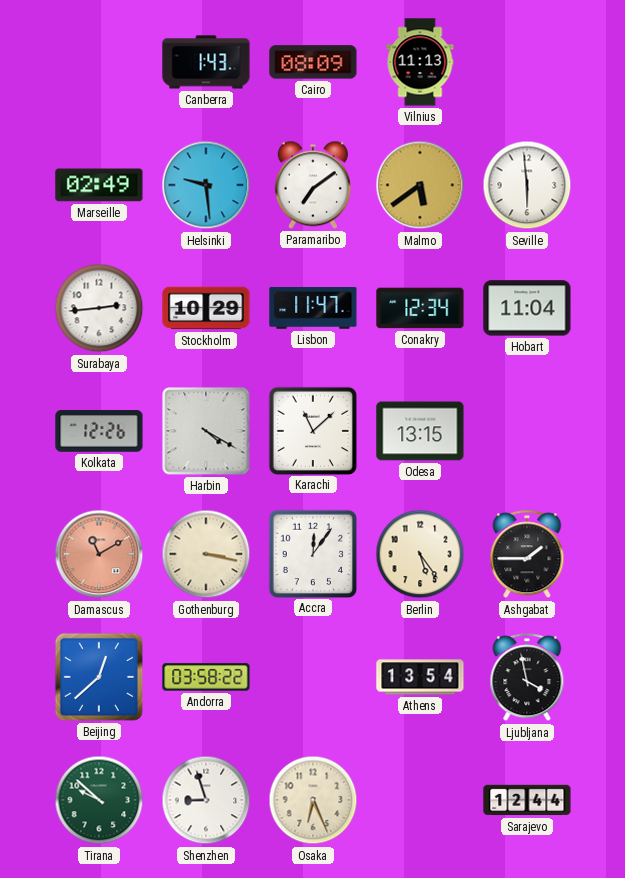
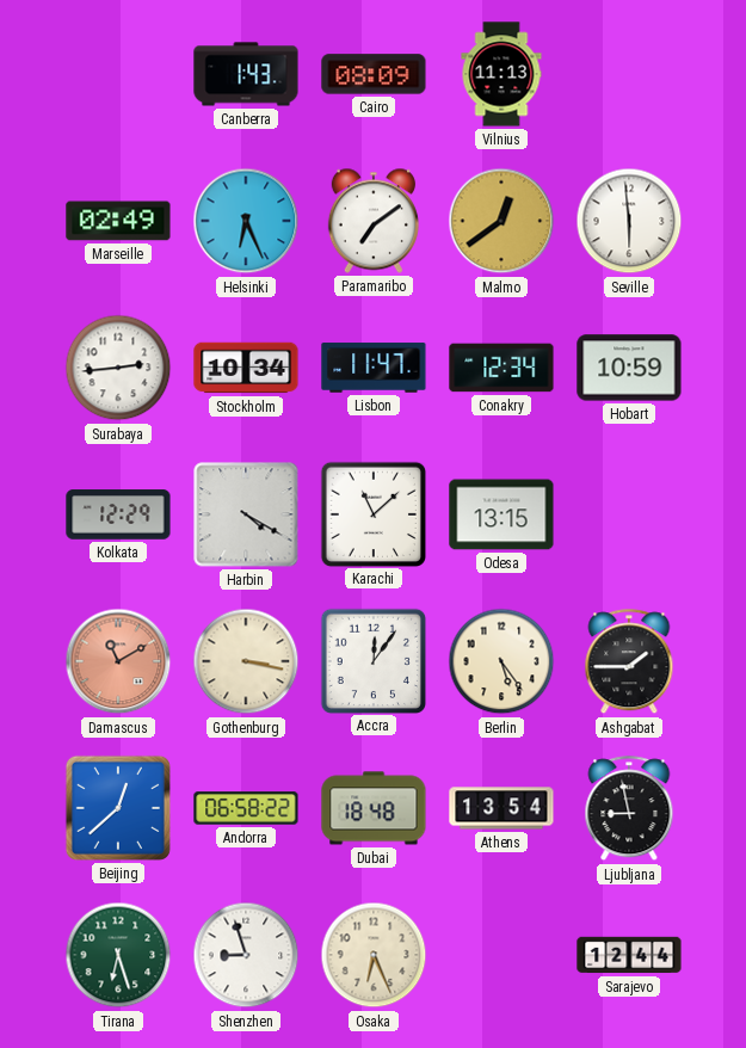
Helsinki: 9:29 -> 6:26 (246, 221)
Malmo: 5:39 -> 12:39 (501, 221)
Stockholm: 10:29 -> 10:34 (246, 368)
Hobart: 11:04 -> 10:59 (629, 368)
Kolkata: 12:26 -> 12:29 (118, 514)
Andorra: 03:58 -> 06:58 (246, 808)
Dubai: none -> 18:48 (374, 808)
Ljubljana: 3:58 -> 8:58 (629, 809)
Tirana: 9:52 -> 6:27 (118, 955)
